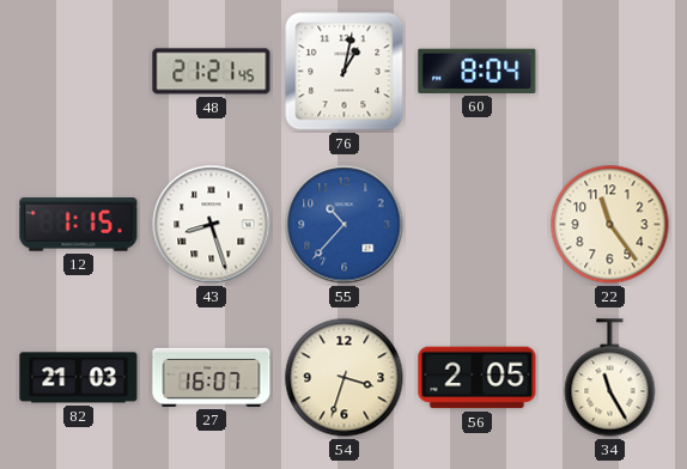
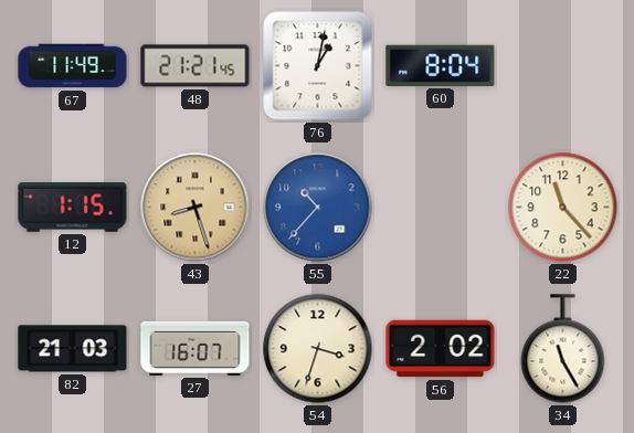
67: none -> 11:49 (73, 66)
43 dial: white -> champagne (196, 208)
22: 11:24 -> 11:23 (563, 208)
56: 2:05 -> 2:02 (441, 349)
